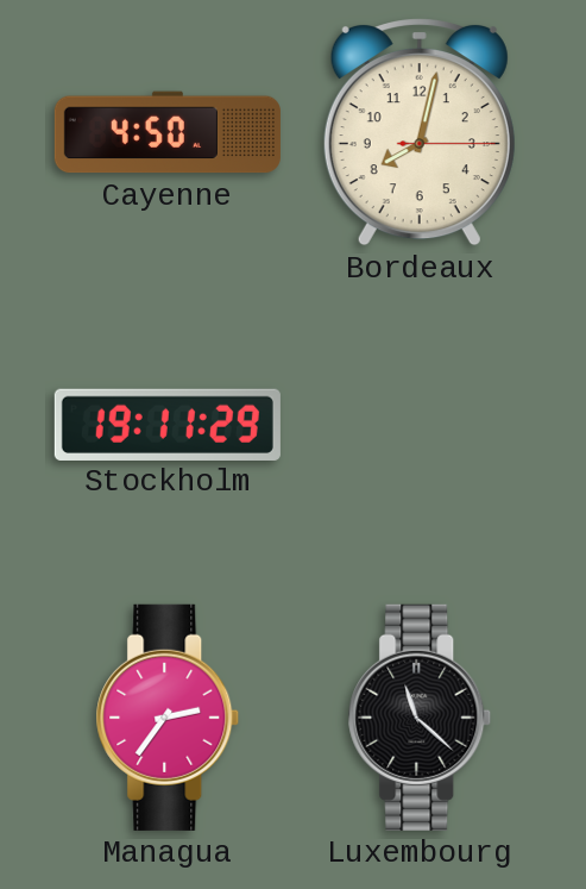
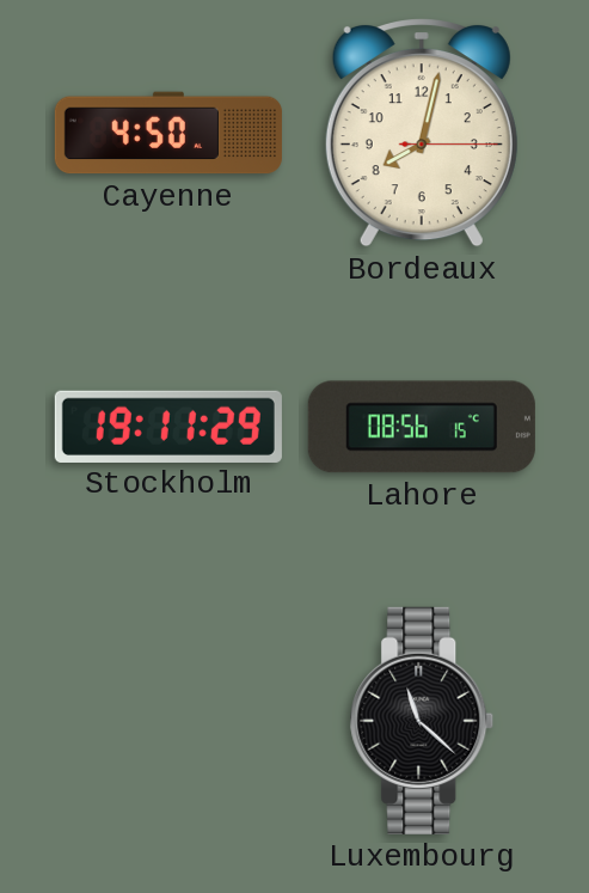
Lahore: none -> 08:56 (422, 427)
Managua: 2:36 -> none (168, 718)
